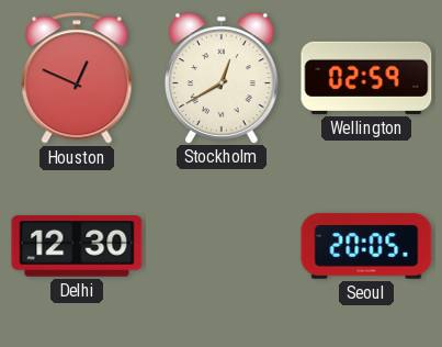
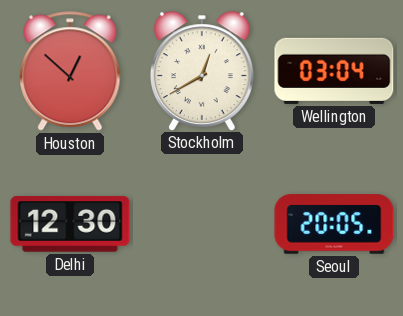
Houston: 12:49 -> 12:52 (70, 71)
Wellington: 02:59 -> 03:04 (334, 71)
